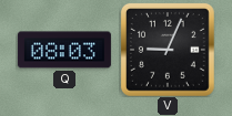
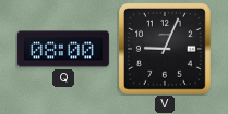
Q: 08:03 -> 08:00 (63, 49)
